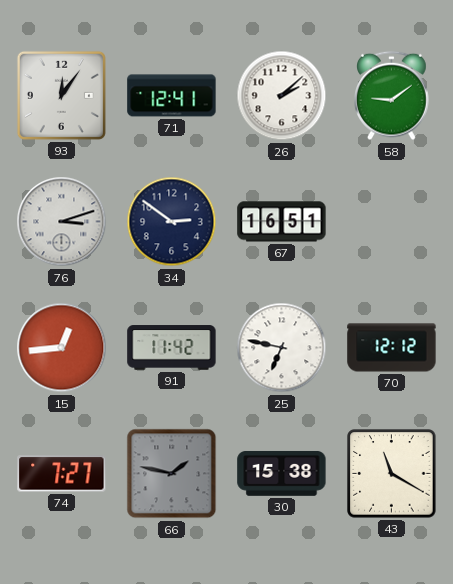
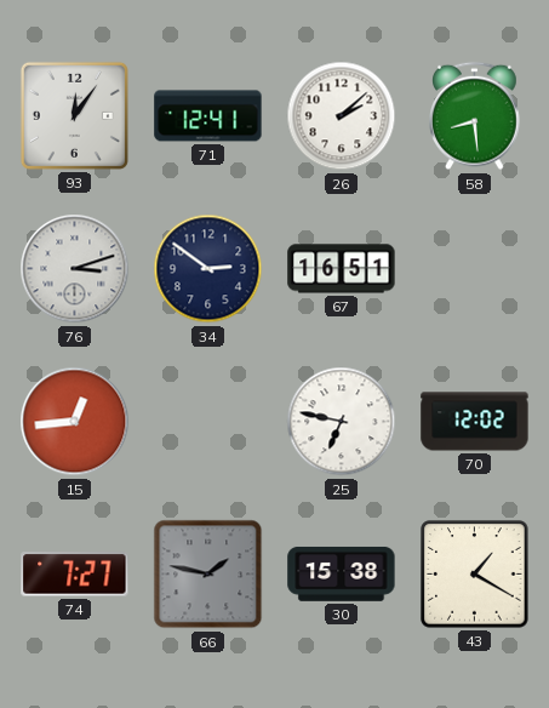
58: 9:09 -> 8:29 (475, 116)
91: 11:42 -> none (172, 348)
70: 12:12 -> 12:02 (475, 422)
43: 11:20 -> 1:20 (475, 575)
